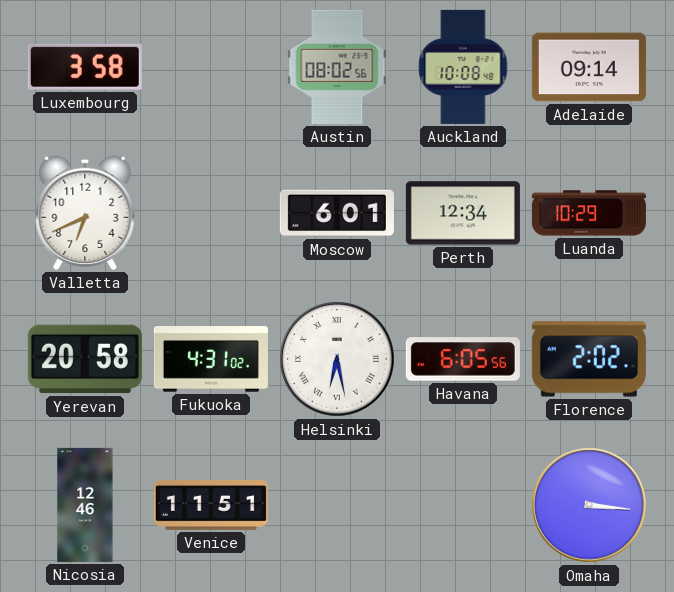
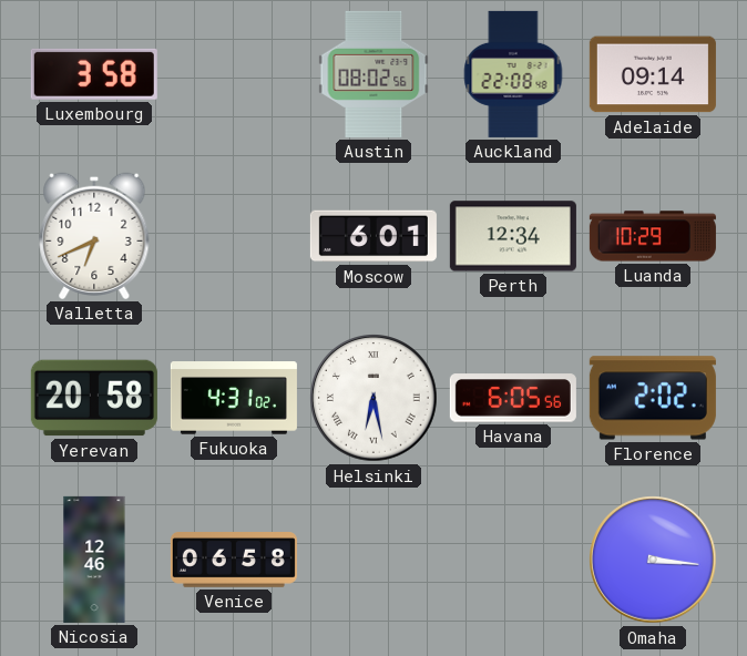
Auckland: 10:08 -> 22:08 (513, 74)
Venice: 11:51 -> 06:58 (234, 561)
